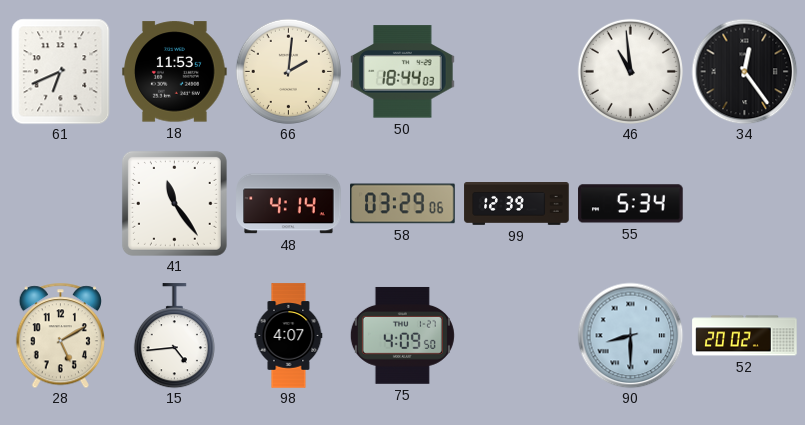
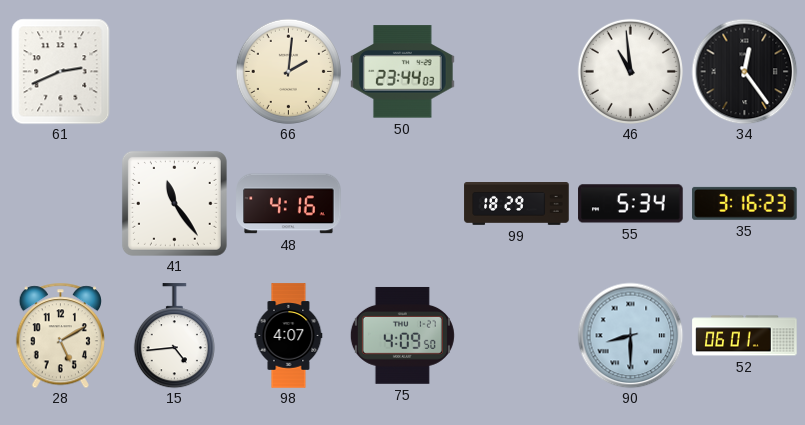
61: 6:41 -> 2:41 (61, 71)
18: 11:53 -> none (175, 72)
50: 18:44 -> 23:44 (403, 72)
48: 4:14 -> 4:16 (289, 204)
58: 03:29 -> none (403, 204)
99: 12:39 -> 18:29 (517, 204)
35: none -> 3:16 (745, 203)
52: 20:02 -> 06:01 (745, 336)
